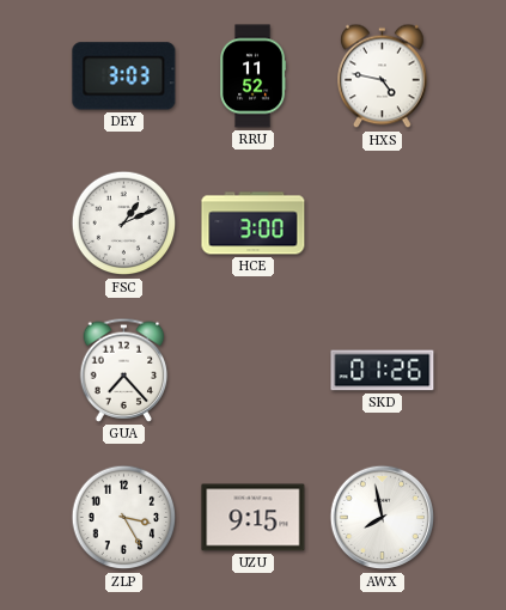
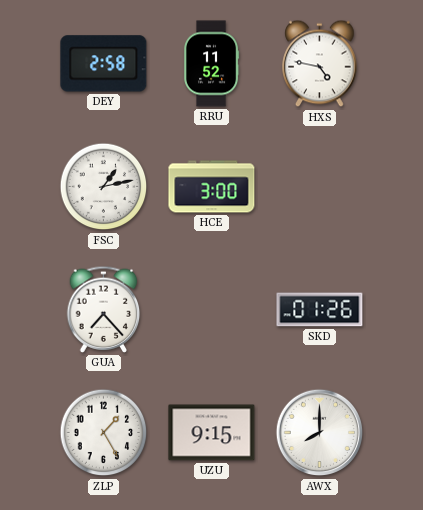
DEY: 3:03 -> 2:58 (104, 64)
FSC: 1:11 -> 1:13 (104, 187)
ZLP: 3:25 -> 1:25 (104, 433)
AWX: 7:58 -> 8:00 (320, 433)
